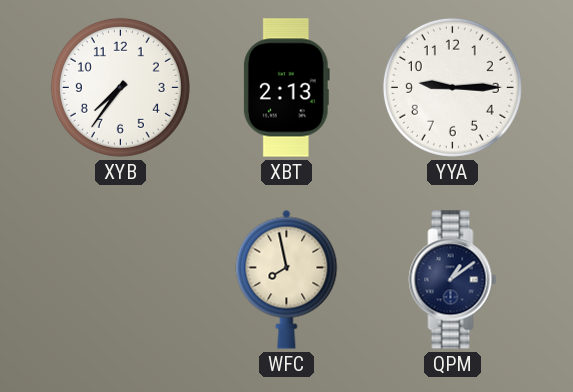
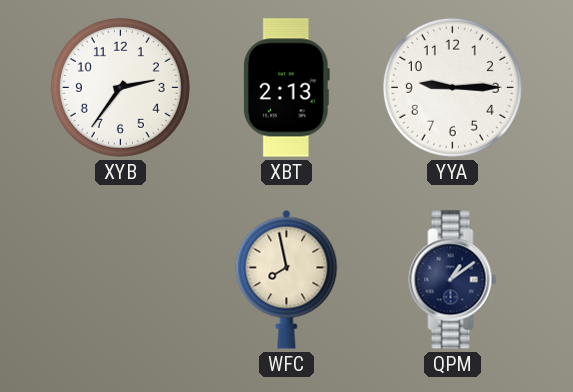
XYB: 7:36 -> 2:36 (120, 87)
